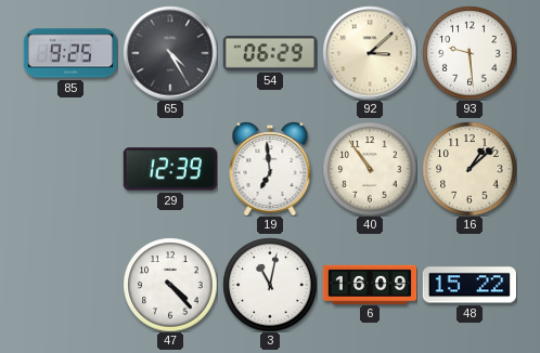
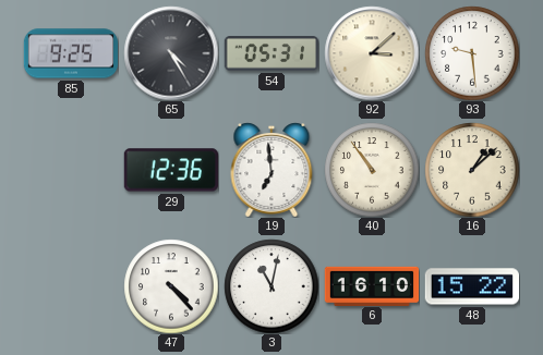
54: 06:29 -> 05:31 (270, 53)
29: 12:39 -> 12:36 (170, 170)
6: 16:09 -> 16:10 (372, 285)
